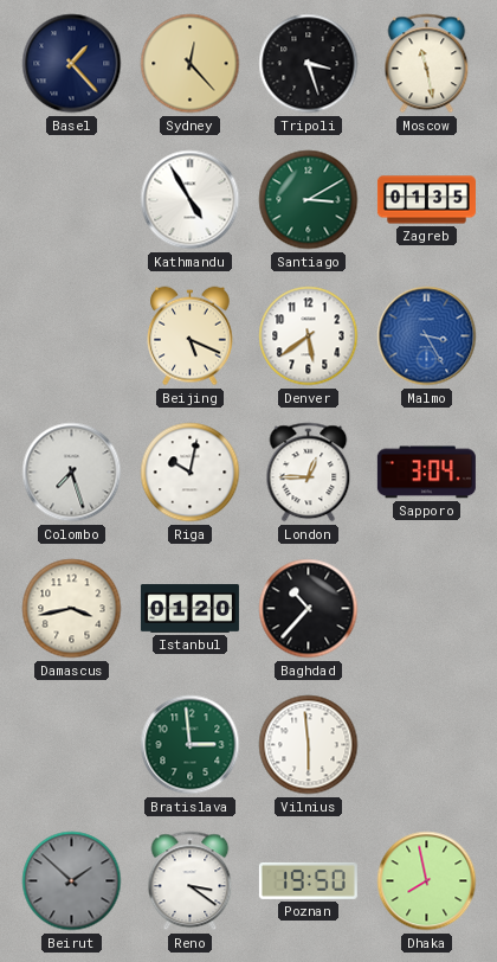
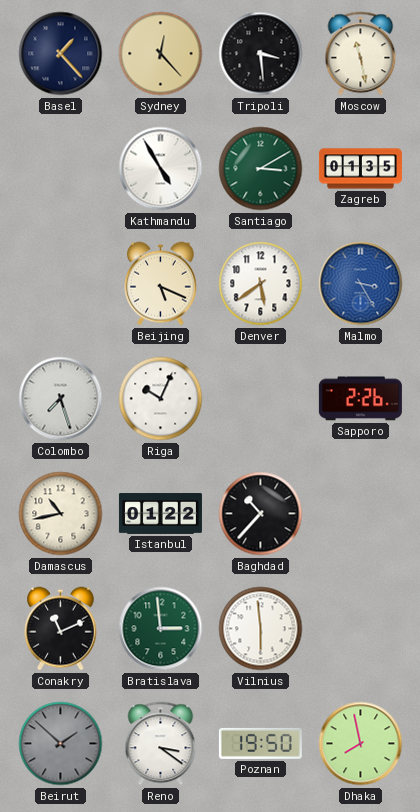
Tripoli: 3:27 -> 3:29 (261, 54)
Riga: 10:02 -> 10:04 (161, 399)
London: 12:45 -> none (309, 473)
Sapporo: 3:04 -> 2:26 (360, 399)
Damascus: 3:43 -> 10:43 (61, 514)
Istanbul: 01:20 -> 01:22 (160, 514)
Conakry: none -> 11:11 (61, 629)
